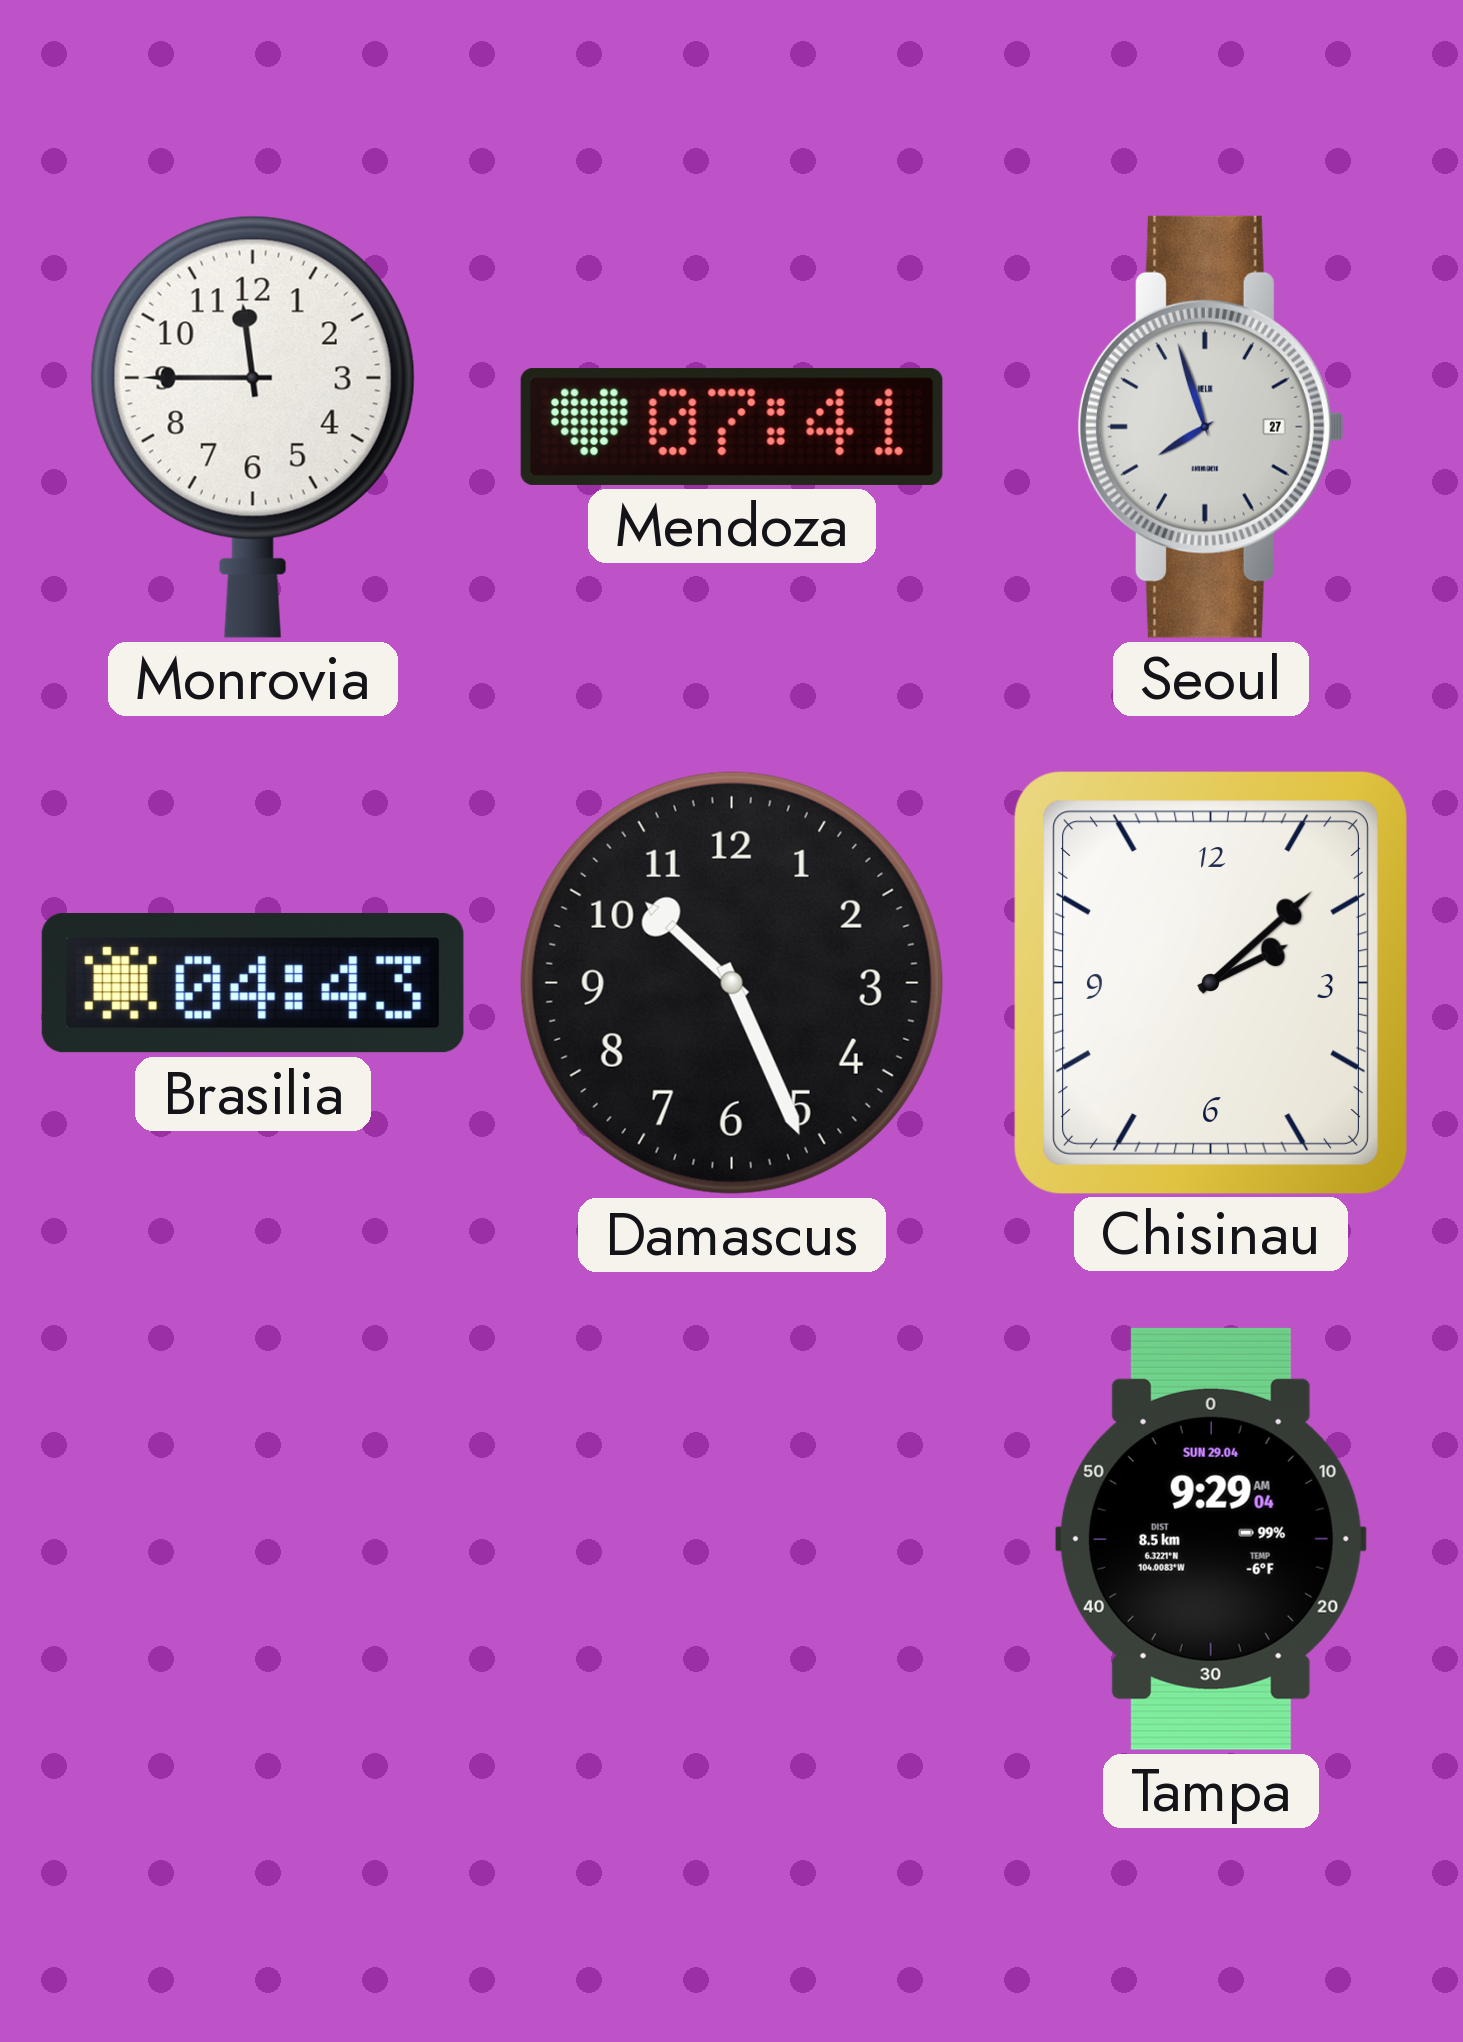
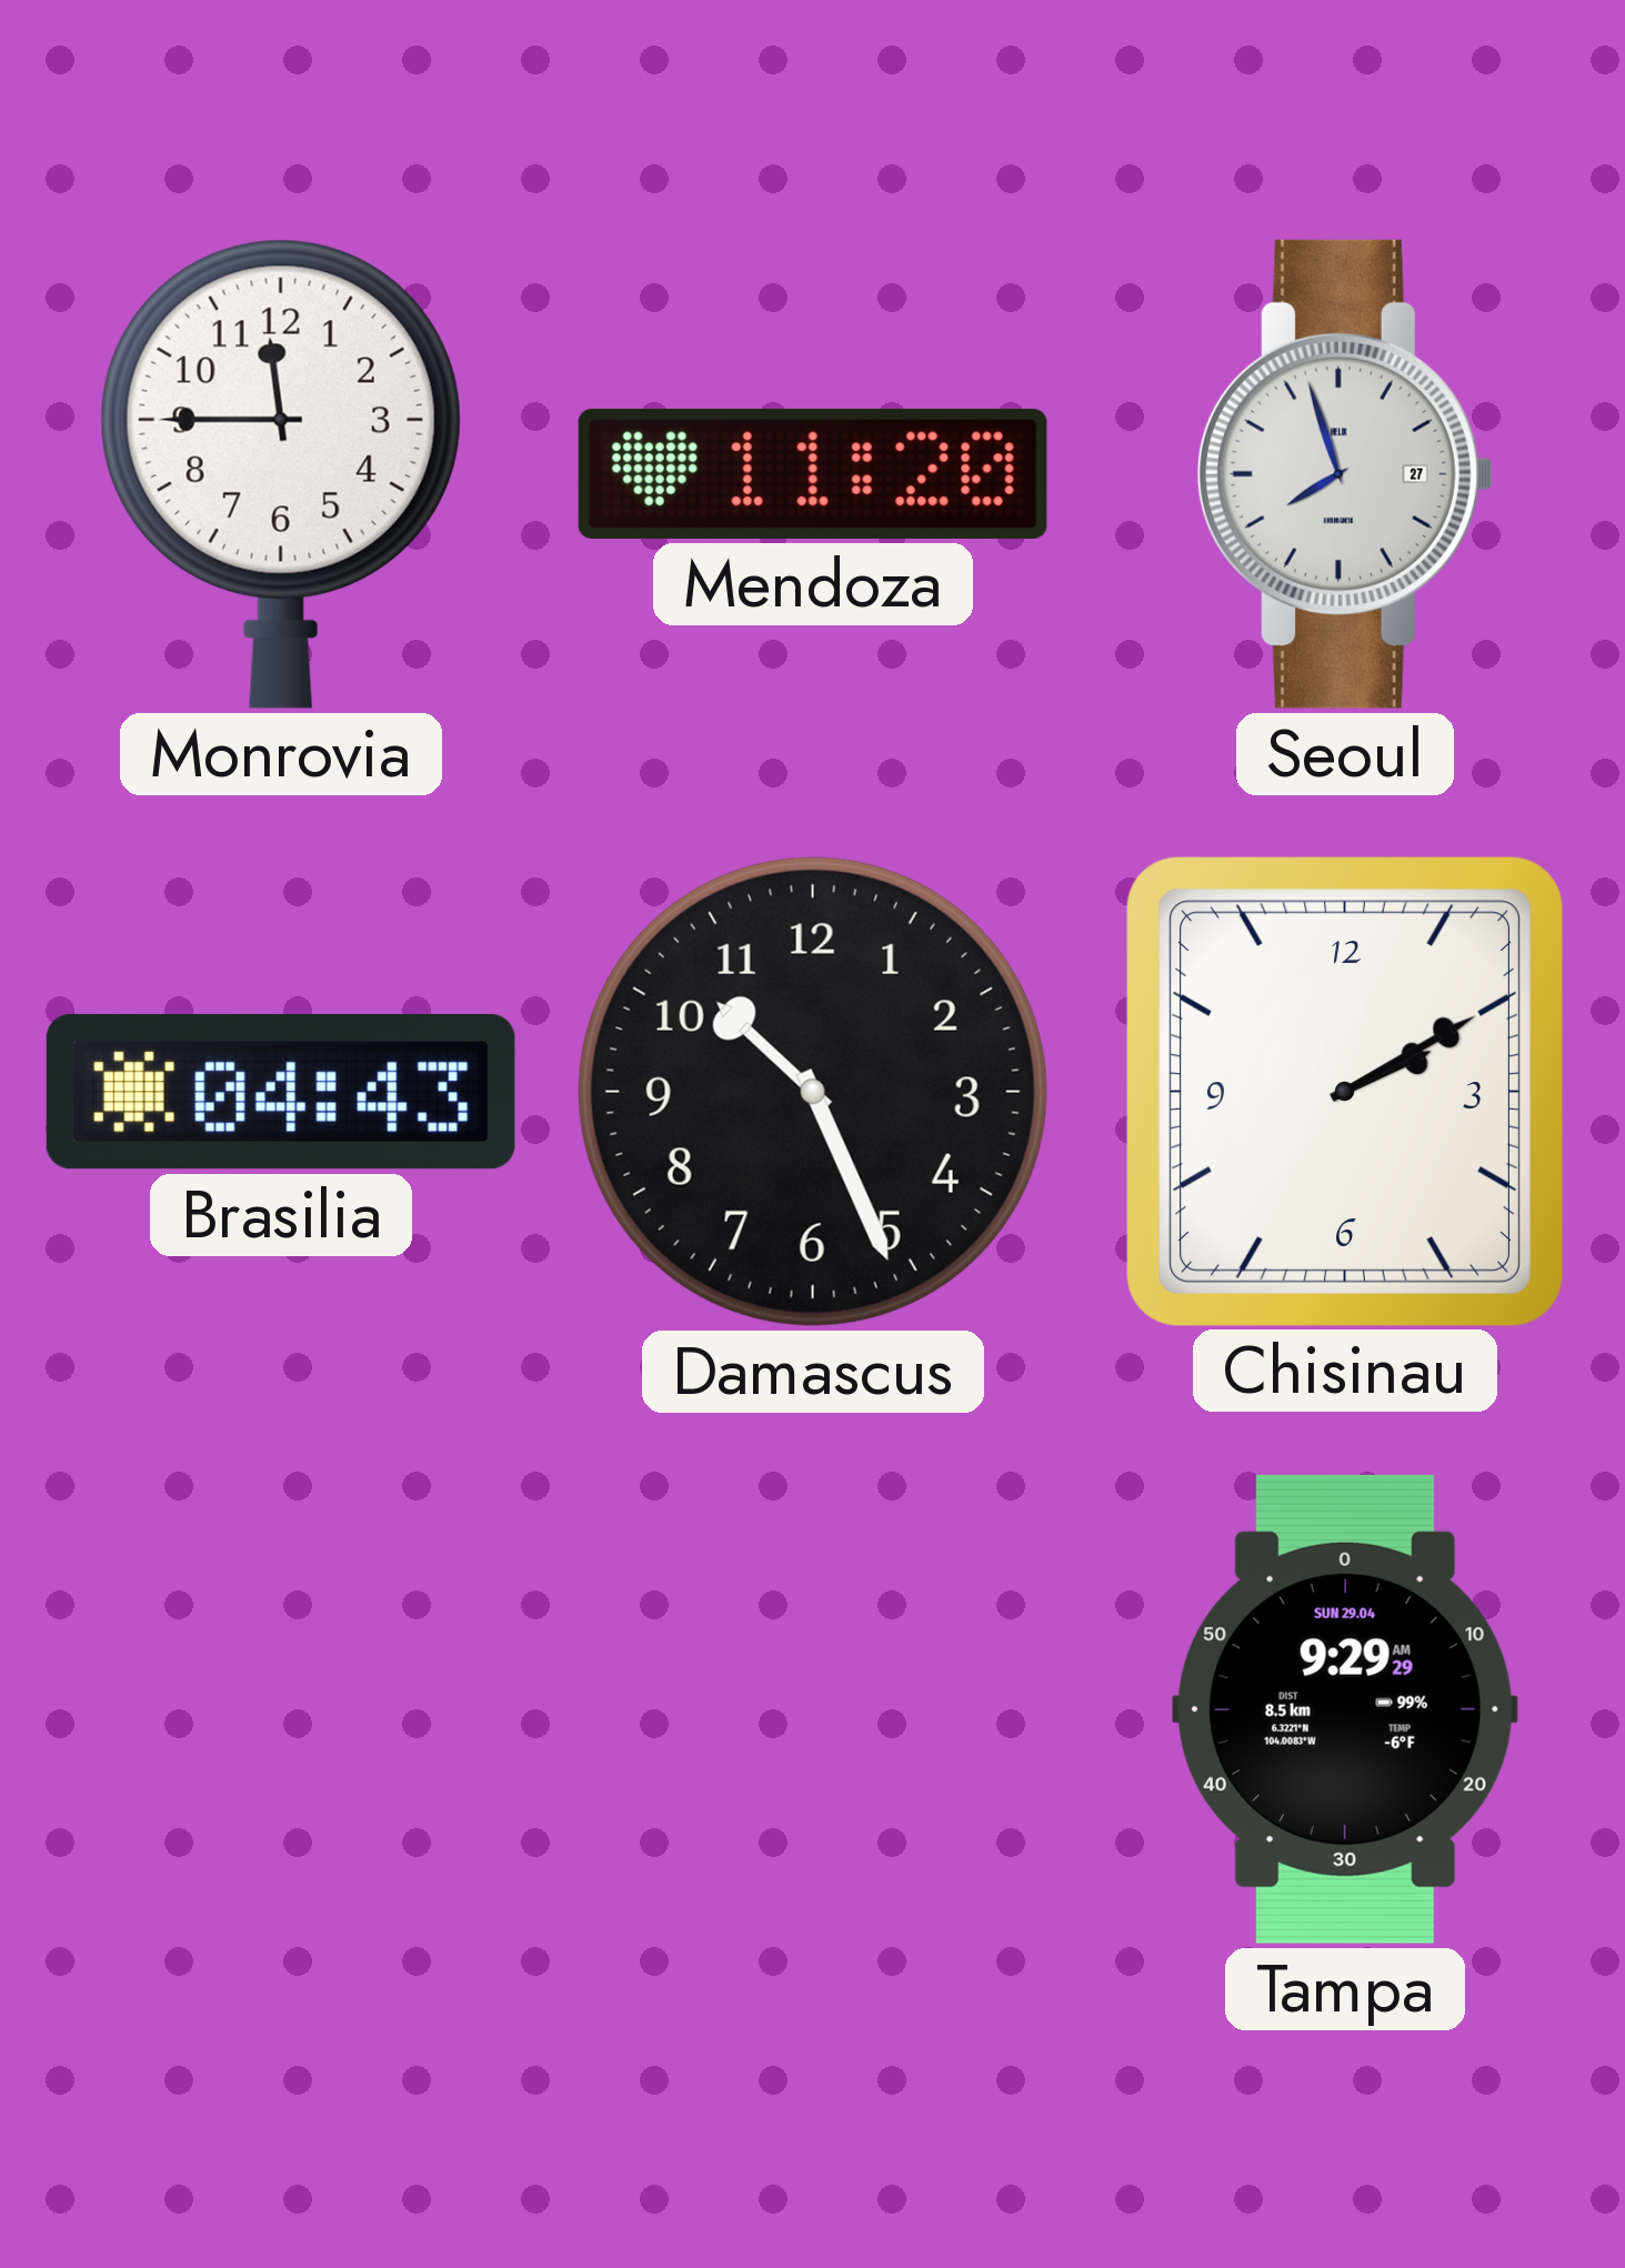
Mendoza: 07:41 -> 11:20 (813, 474)
Chisinau: 2:08 -> 2:10 (1344, 1092)
Tampa: 9:29:04 AM -> 9:29:29 AM (1345, 1709)
